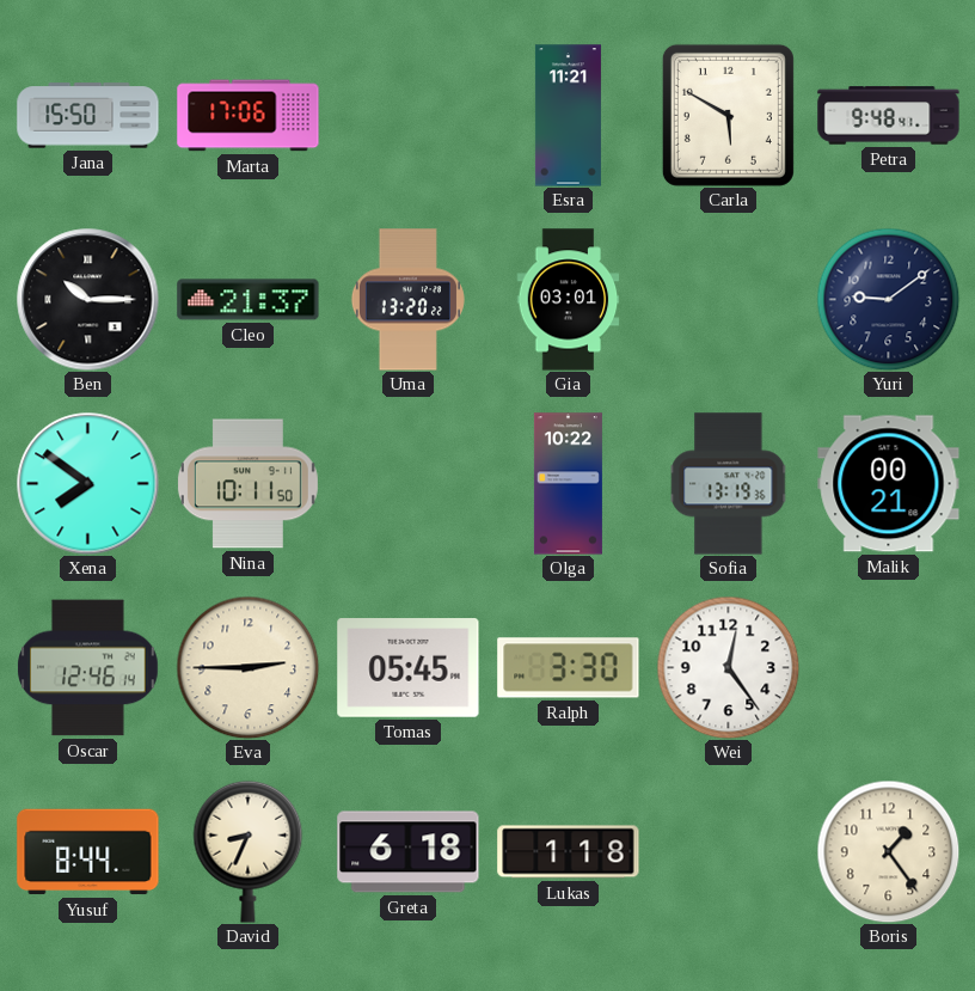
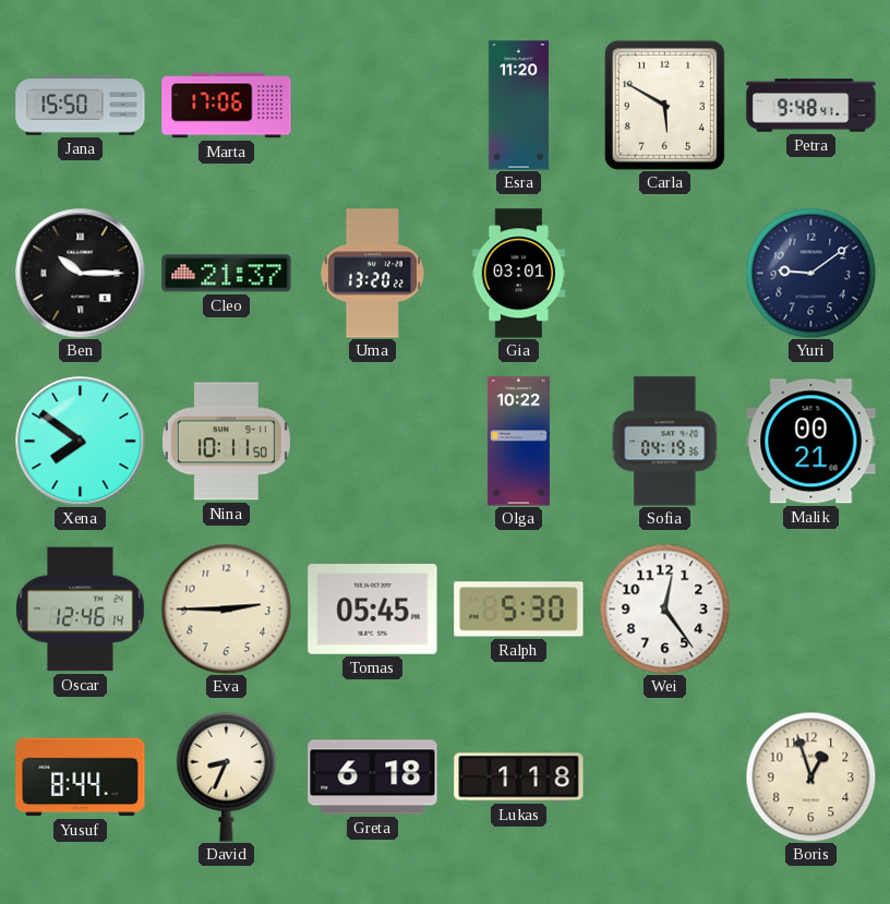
Esra: 11:21 -> 11:20 (518, 106)
Sofia: 13:19 -> 04:19 (665, 442)
Ralph: 3:30 -> 5:30 (519, 610)
Boris: 1:24 -> 12:57 (810, 776)
